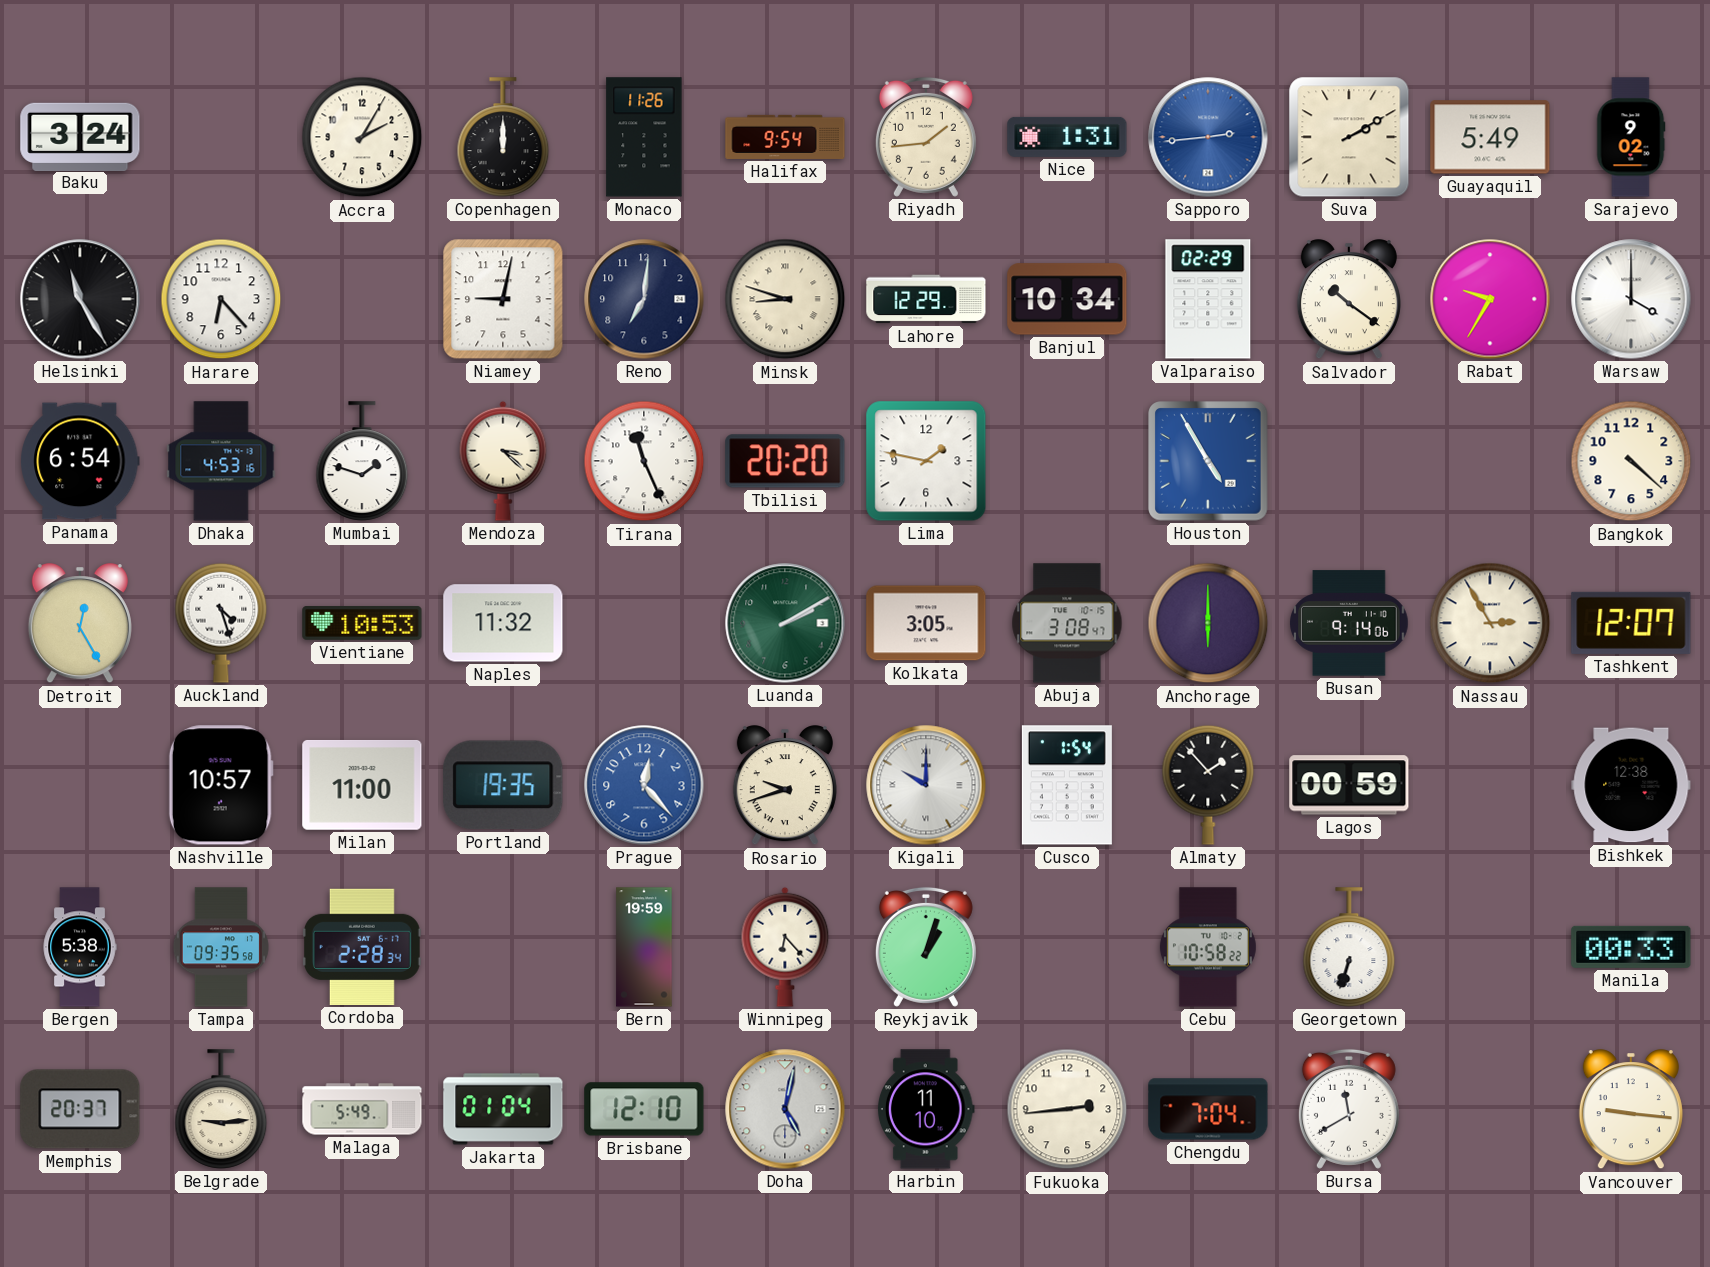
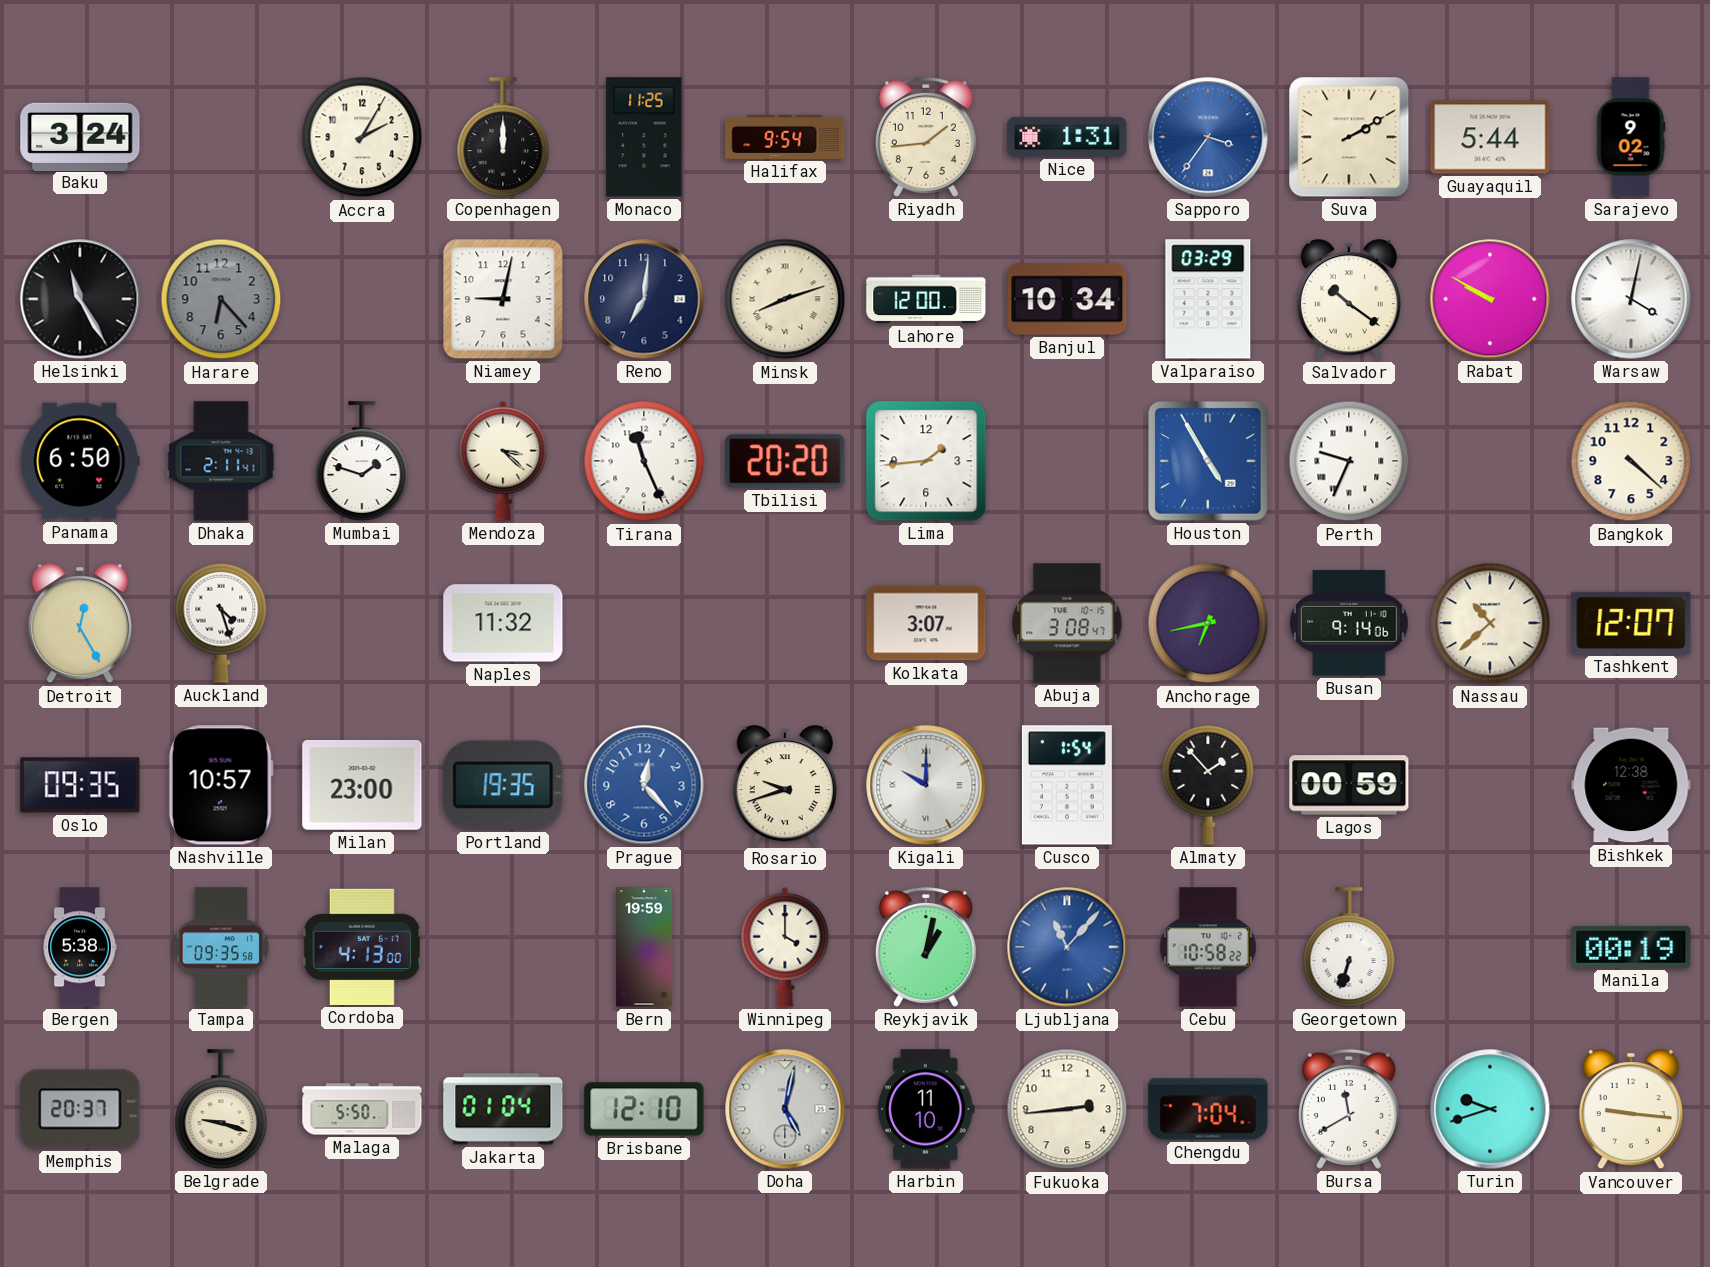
Monaco: 11:26 -> 11:25 (644, 137)
Sapporo: 2:44 -> 3:36 (1208, 137)
Guayaquil: 5:49 -> 5:44 (1490, 137)
Harare dial: white -> grey (221, 299)
Minsk: 8:48 -> 8:12 (785, 299)
Lahore: 12:29 -> 12:00 (926, 299)
Valparaiso: 02:29 -> 03:29 (1208, 299)
Rabat: 9:35 -> 9:50 (1490, 299)
Warsaw: 4:00 -> 4:02 (1631, 299)
Panama: 6:54 -> 6:50 (80, 461)
Dhaka: 4:53 -> 2:11 (221, 461)
Lima: 1:47 -> 1:44 (926, 461)
Perth: none -> 9:34 (1349, 461)
Vientiane: 10:53 -> none (362, 624)
Luanda: 2:10 -> none (785, 623)
Kolkata: 3:05 -> 3:07 (926, 623)
Anchorage: 6:00 -> 6:43 (1208, 623)
Nassau: 2:55 -> 10:38 (1490, 623)
Oslo: none -> 09:35 (80, 785)
Milan: 11:00 -> 23:00 (362, 785)
Cordoba: 2:28 -> 4:13 (362, 947)
Winnipeg: 6:23 -> 4:00 (785, 947)
Reykjavik: 1:03 -> 1:02 (926, 947)
Ljubljana: none -> 11:07 (1067, 947)
Manila: 00:33 -> 00:19 (1631, 947)
Belgrade: 9:14 -> 9:18 (221, 1109)
Malaga: 5:49 -> 5:50 (362, 1109)
Turin: none -> 9:42 (1490, 1109)
